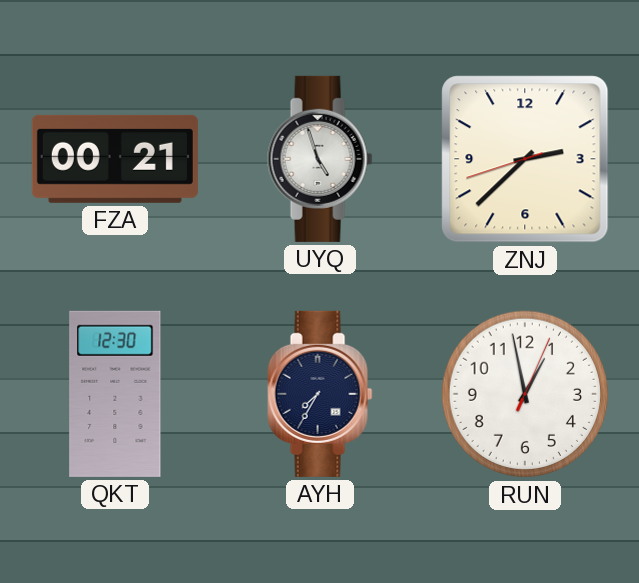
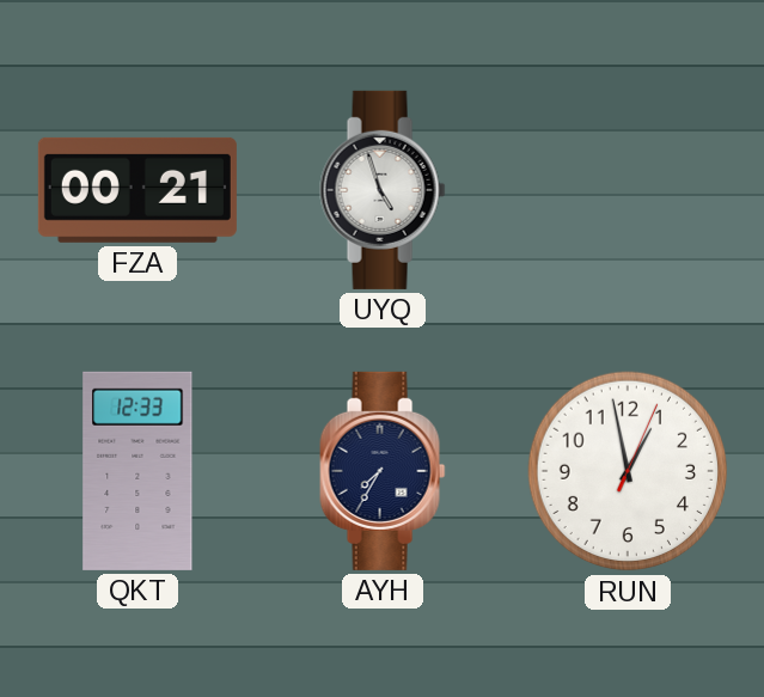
ZNJ: 2:37 -> none (525, 159)
QKT: 12:30 -> 12:33 (137, 471)
